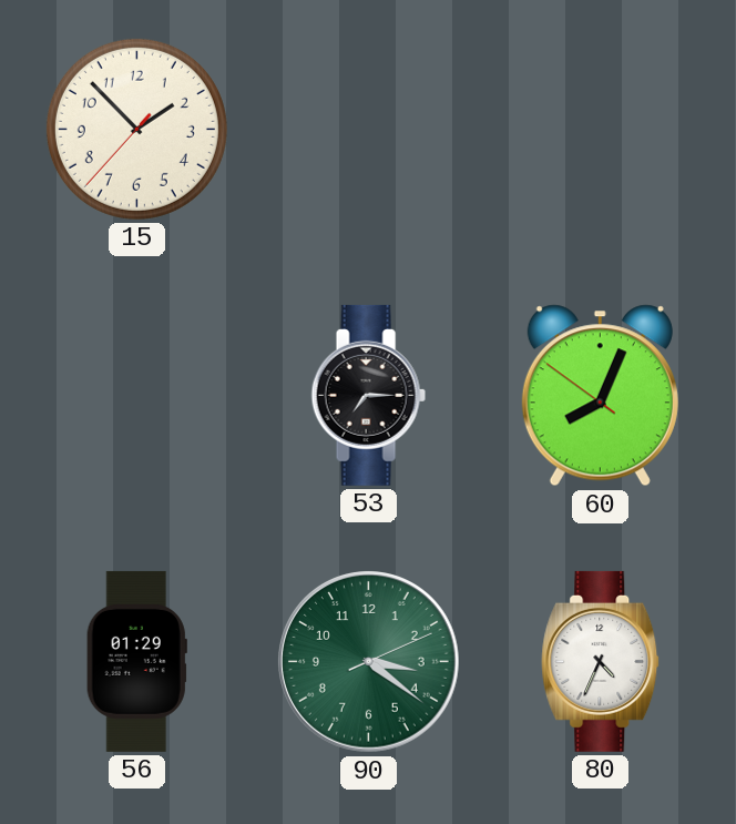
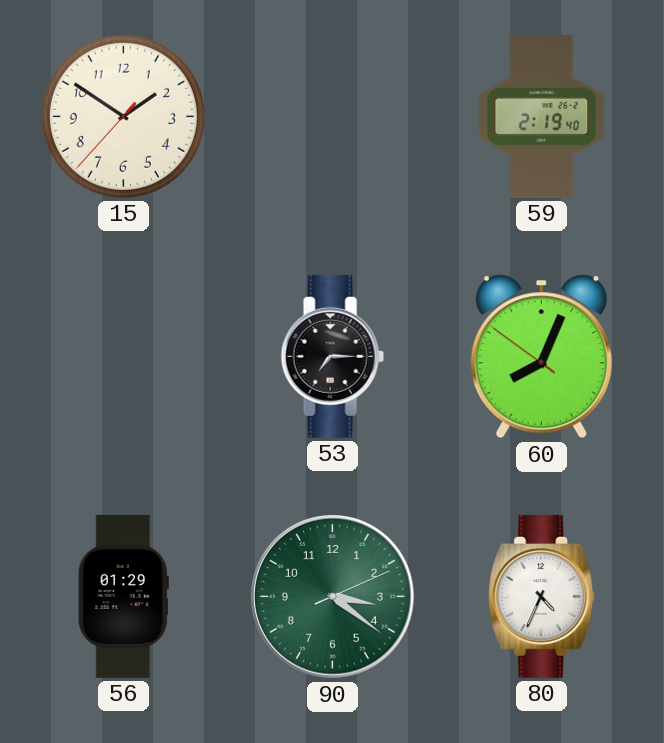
15: 1:52 -> 1:50 (123, 116)
59: none -> 2:19 (542, 116)
